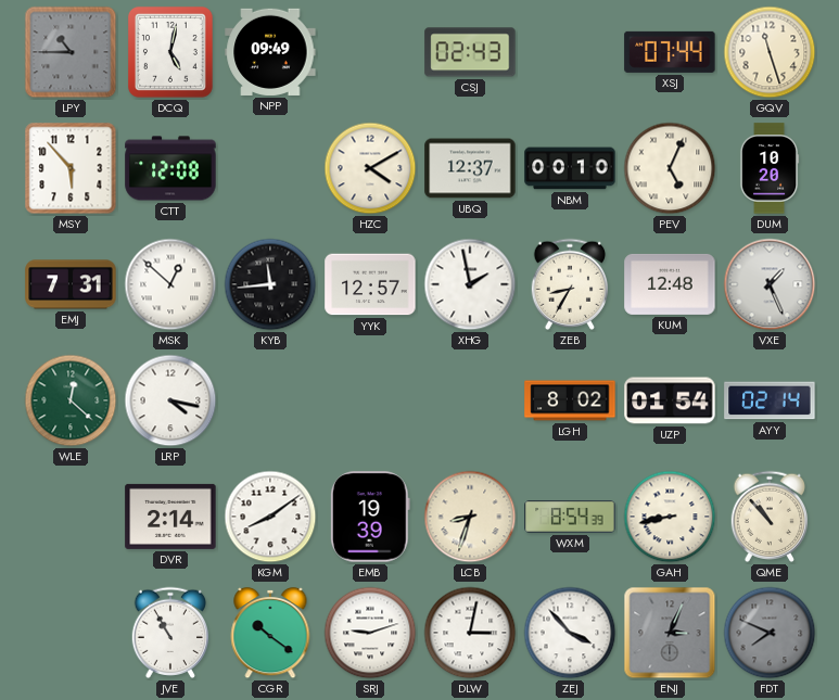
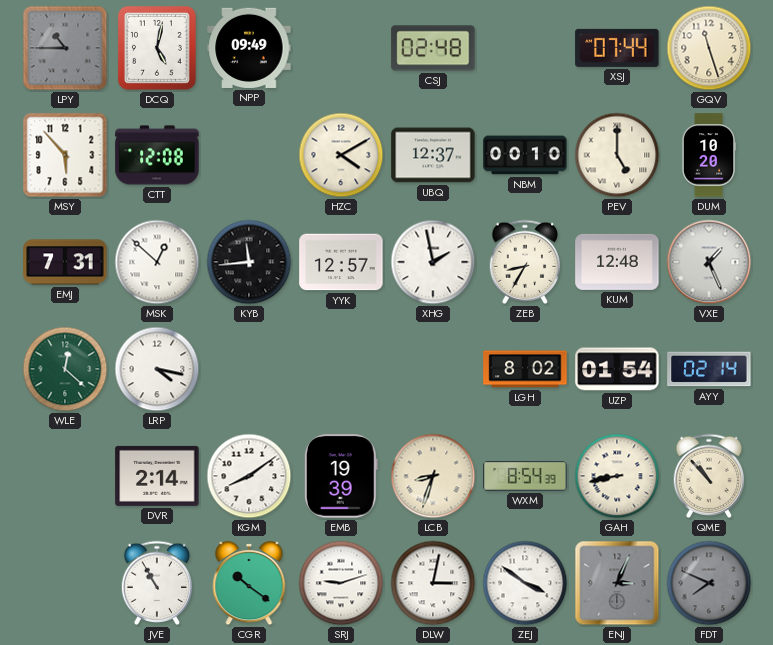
CSJ: 02:43 -> 02:48 (433, 48)
PEV: 5:04 -> 5:00 (617, 155)
ZEJ: 3:53 -> 3:51 (525, 583)
